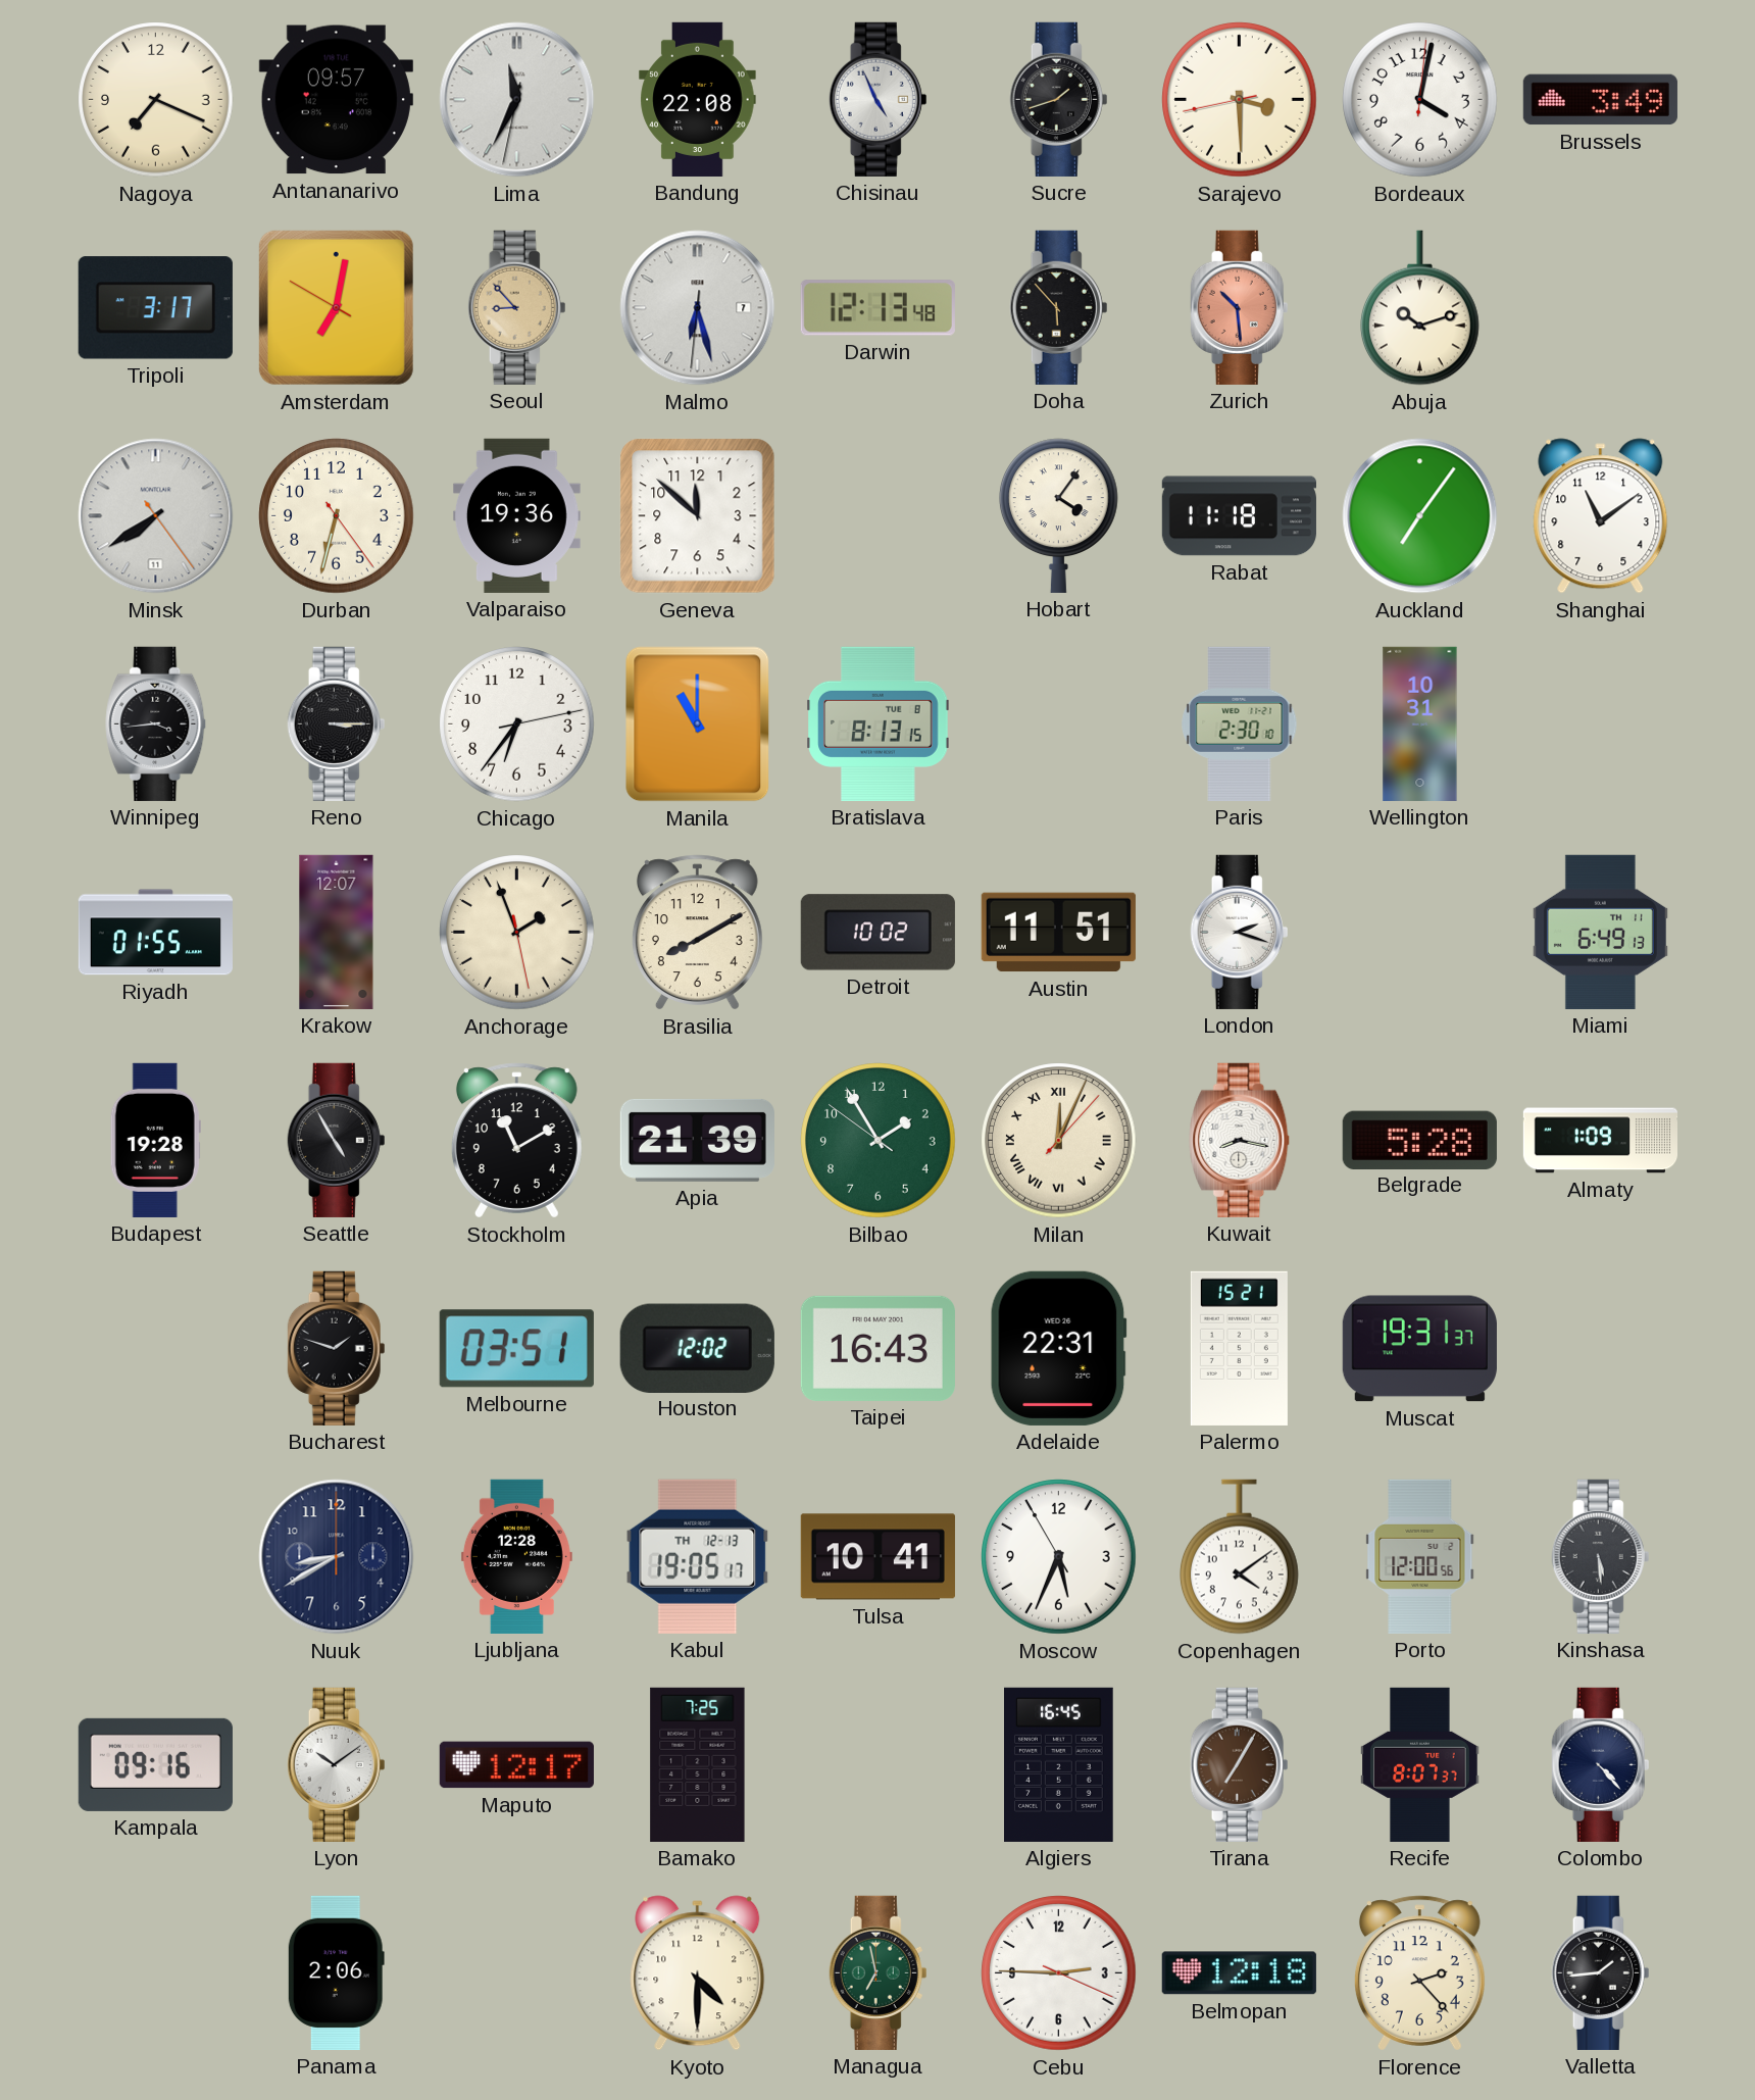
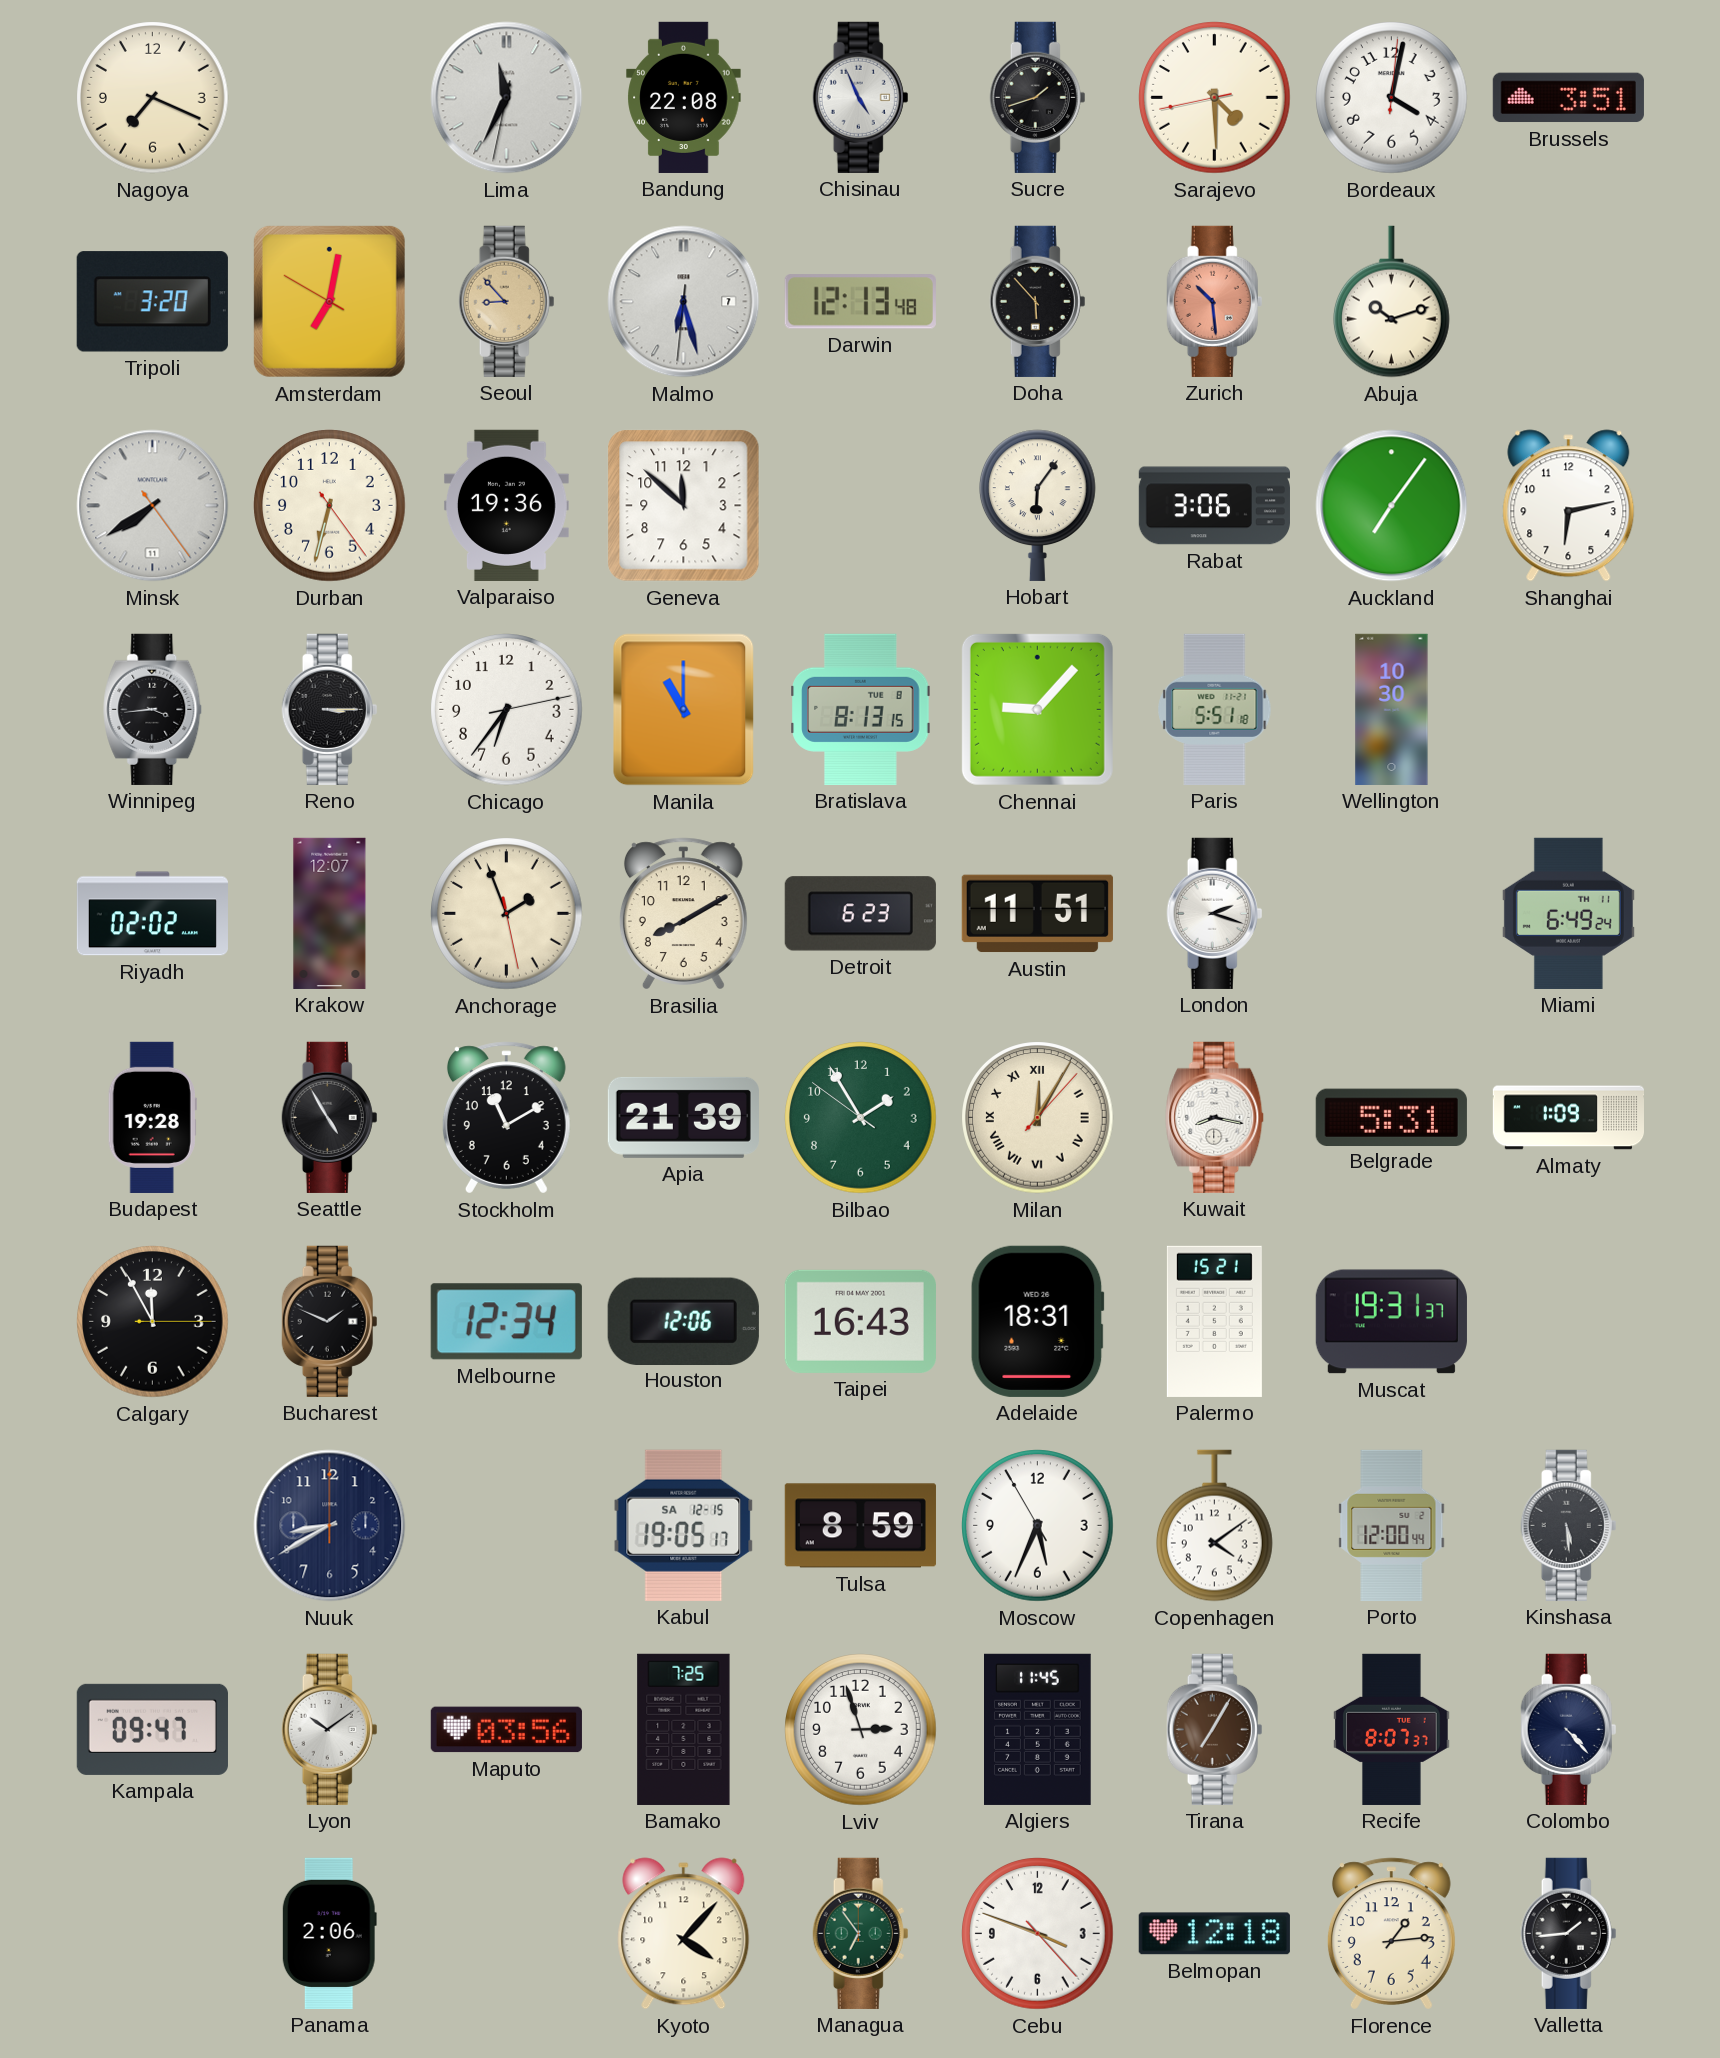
Antananarivo: 09:57 -> none (336, 100)
Sarajevo: 3:29 -> 4:29 (1215, 98)
Brussels: 3:49 -> 3:51 (1568, 98)
Tripoli: 3:17 -> 3:20 (152, 302)
Hobart: 4:06 -> 6:06 (1038, 505)
Rabat: 11:18 -> 3:06 (1214, 506)
Shanghai: 11:09 -> 6:13 (1569, 506)
Chennai: none -> 9:07 (1037, 709)
Paris: 2:30 -> 5:51 (1215, 709)
Wellington: 10:31 -> 10:30 (1392, 709)
Riyadh: 01:55 -> 02:02 (152, 914)
Detroit: 10:02 -> 6:23 (860, 914)
Miami: 6:49:13 -> 6:49:24 (1568, 913)
Milan: 12:04 -> 12:05 (1038, 1118)
Belgrade: 5:28 -> 5:31 (1391, 1117)
Calgary: none -> 11:55 (153, 1322)
Bucharest: 1:48 -> 1:49 (330, 1321)
Melbourne: 03:51 -> 12:34 (506, 1322)
Houston: 12:02 -> 12:06 (683, 1321)
Adelaide: 22:31 -> 18:31 (1037, 1321)
Ljubljana: 12:28 -> none (516, 1556)
Kabul date: TH 12-13 -> SA 12-15 (684, 1525)
Tulsa: 10:41 -> 8:59 (860, 1526)
Porto: 12:00:56 -> 12:00:44 (1392, 1525)
Kampala: 09:16 -> 09:47 (152, 1729)
Maputo: 12:17 -> 03:56 (506, 1730)
Lviv: none -> 2:57 (861, 1730)
Algiers: 16:45 -> 11:45 (1038, 1729)
Kyoto: 4:30 -> 4:07 (684, 1934)
Managua: 6:58 -> 6:54 (861, 1933)
Cebu: 2:45 -> 3:48 (1038, 1934)
Florence: 2:23 -> 1:14 (1391, 1934)
